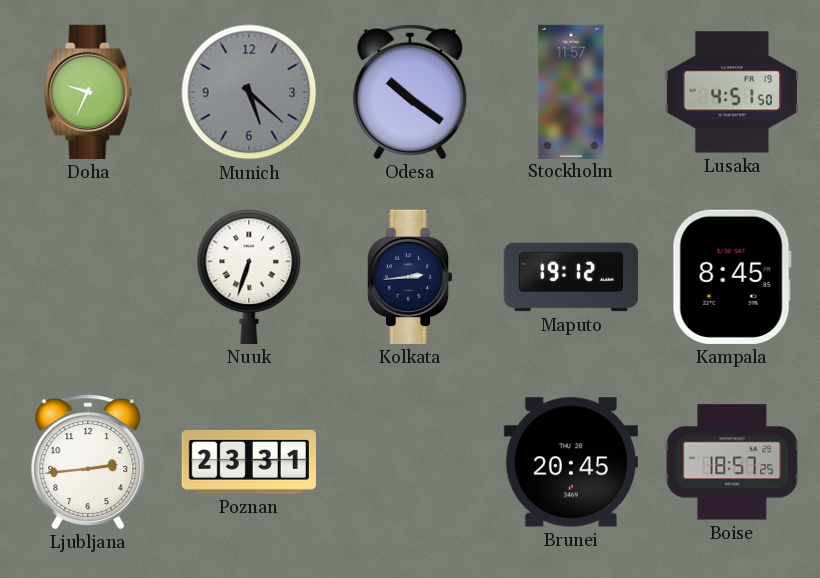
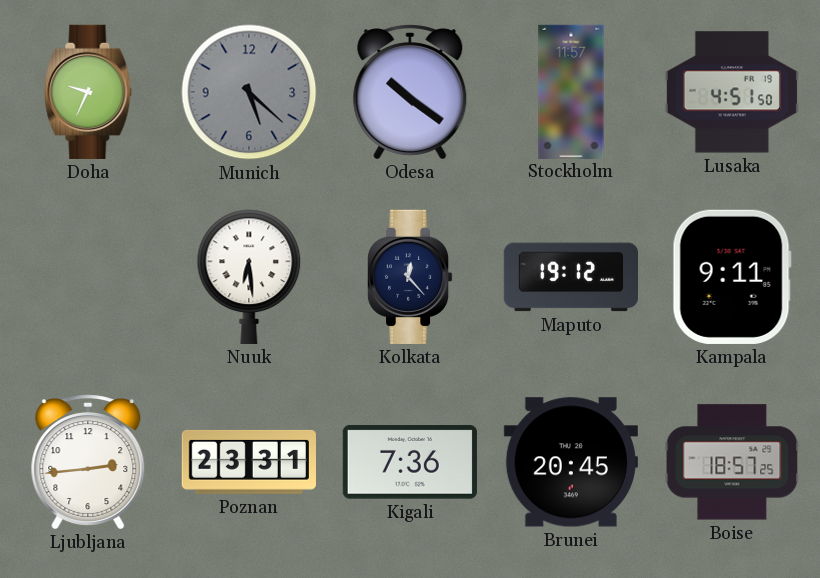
Nuuk: 6:33 -> 6:29 (249, 277)
Kolkata: 2:44 -> 12:23 (410, 277)
Kampala: 8:45 -> 9:11 (732, 277)
Kigali: none -> 7:36 (410, 462)
